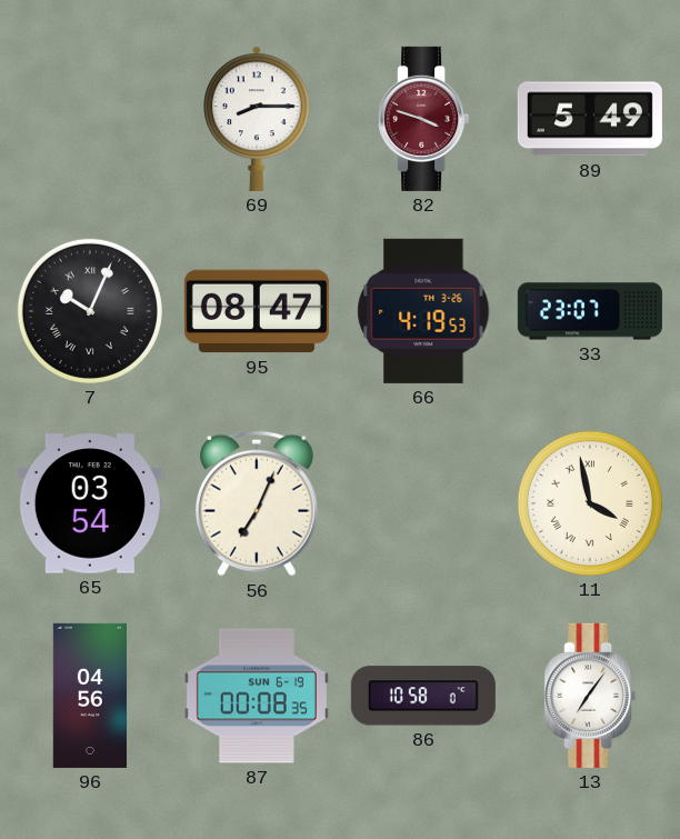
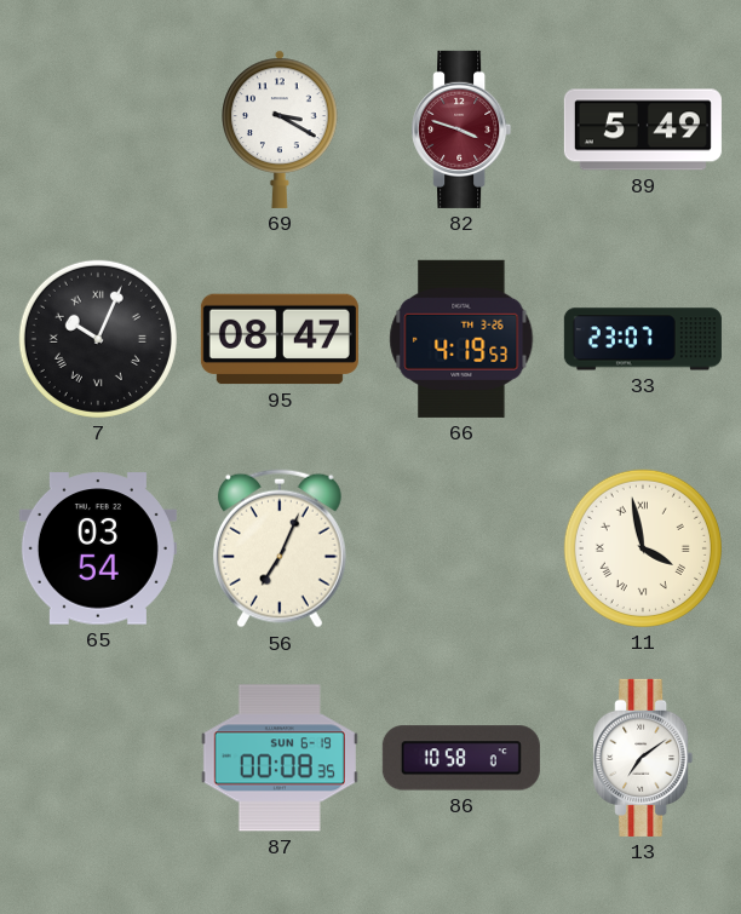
69: 8:15 -> 3:20 (281, 130)
96: 04:56 -> none (90, 696)
13: 7:06 -> 7:09 (643, 758)
